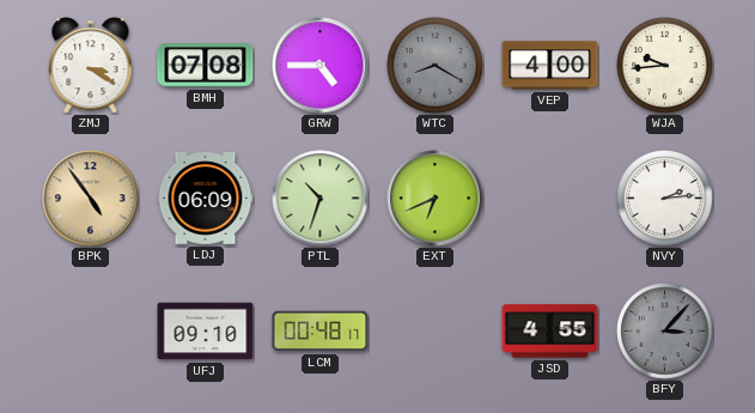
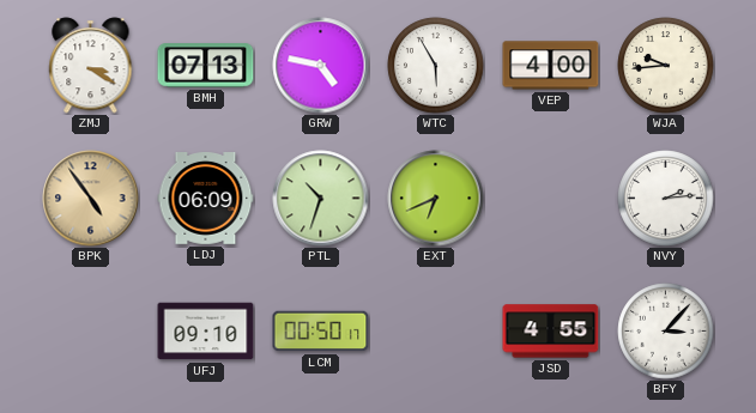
BMH: 07:08 -> 07:13 (206, 66)
GRW: 4:45 -> 4:47 (321, 66)
WTC: 8:20 -> 5:55 (436, 66)
WTC dial: grey -> white (436, 66)
LCM: 00:48 -> 00:50 (321, 332)
BFY dial: grey -> white (666, 332)
